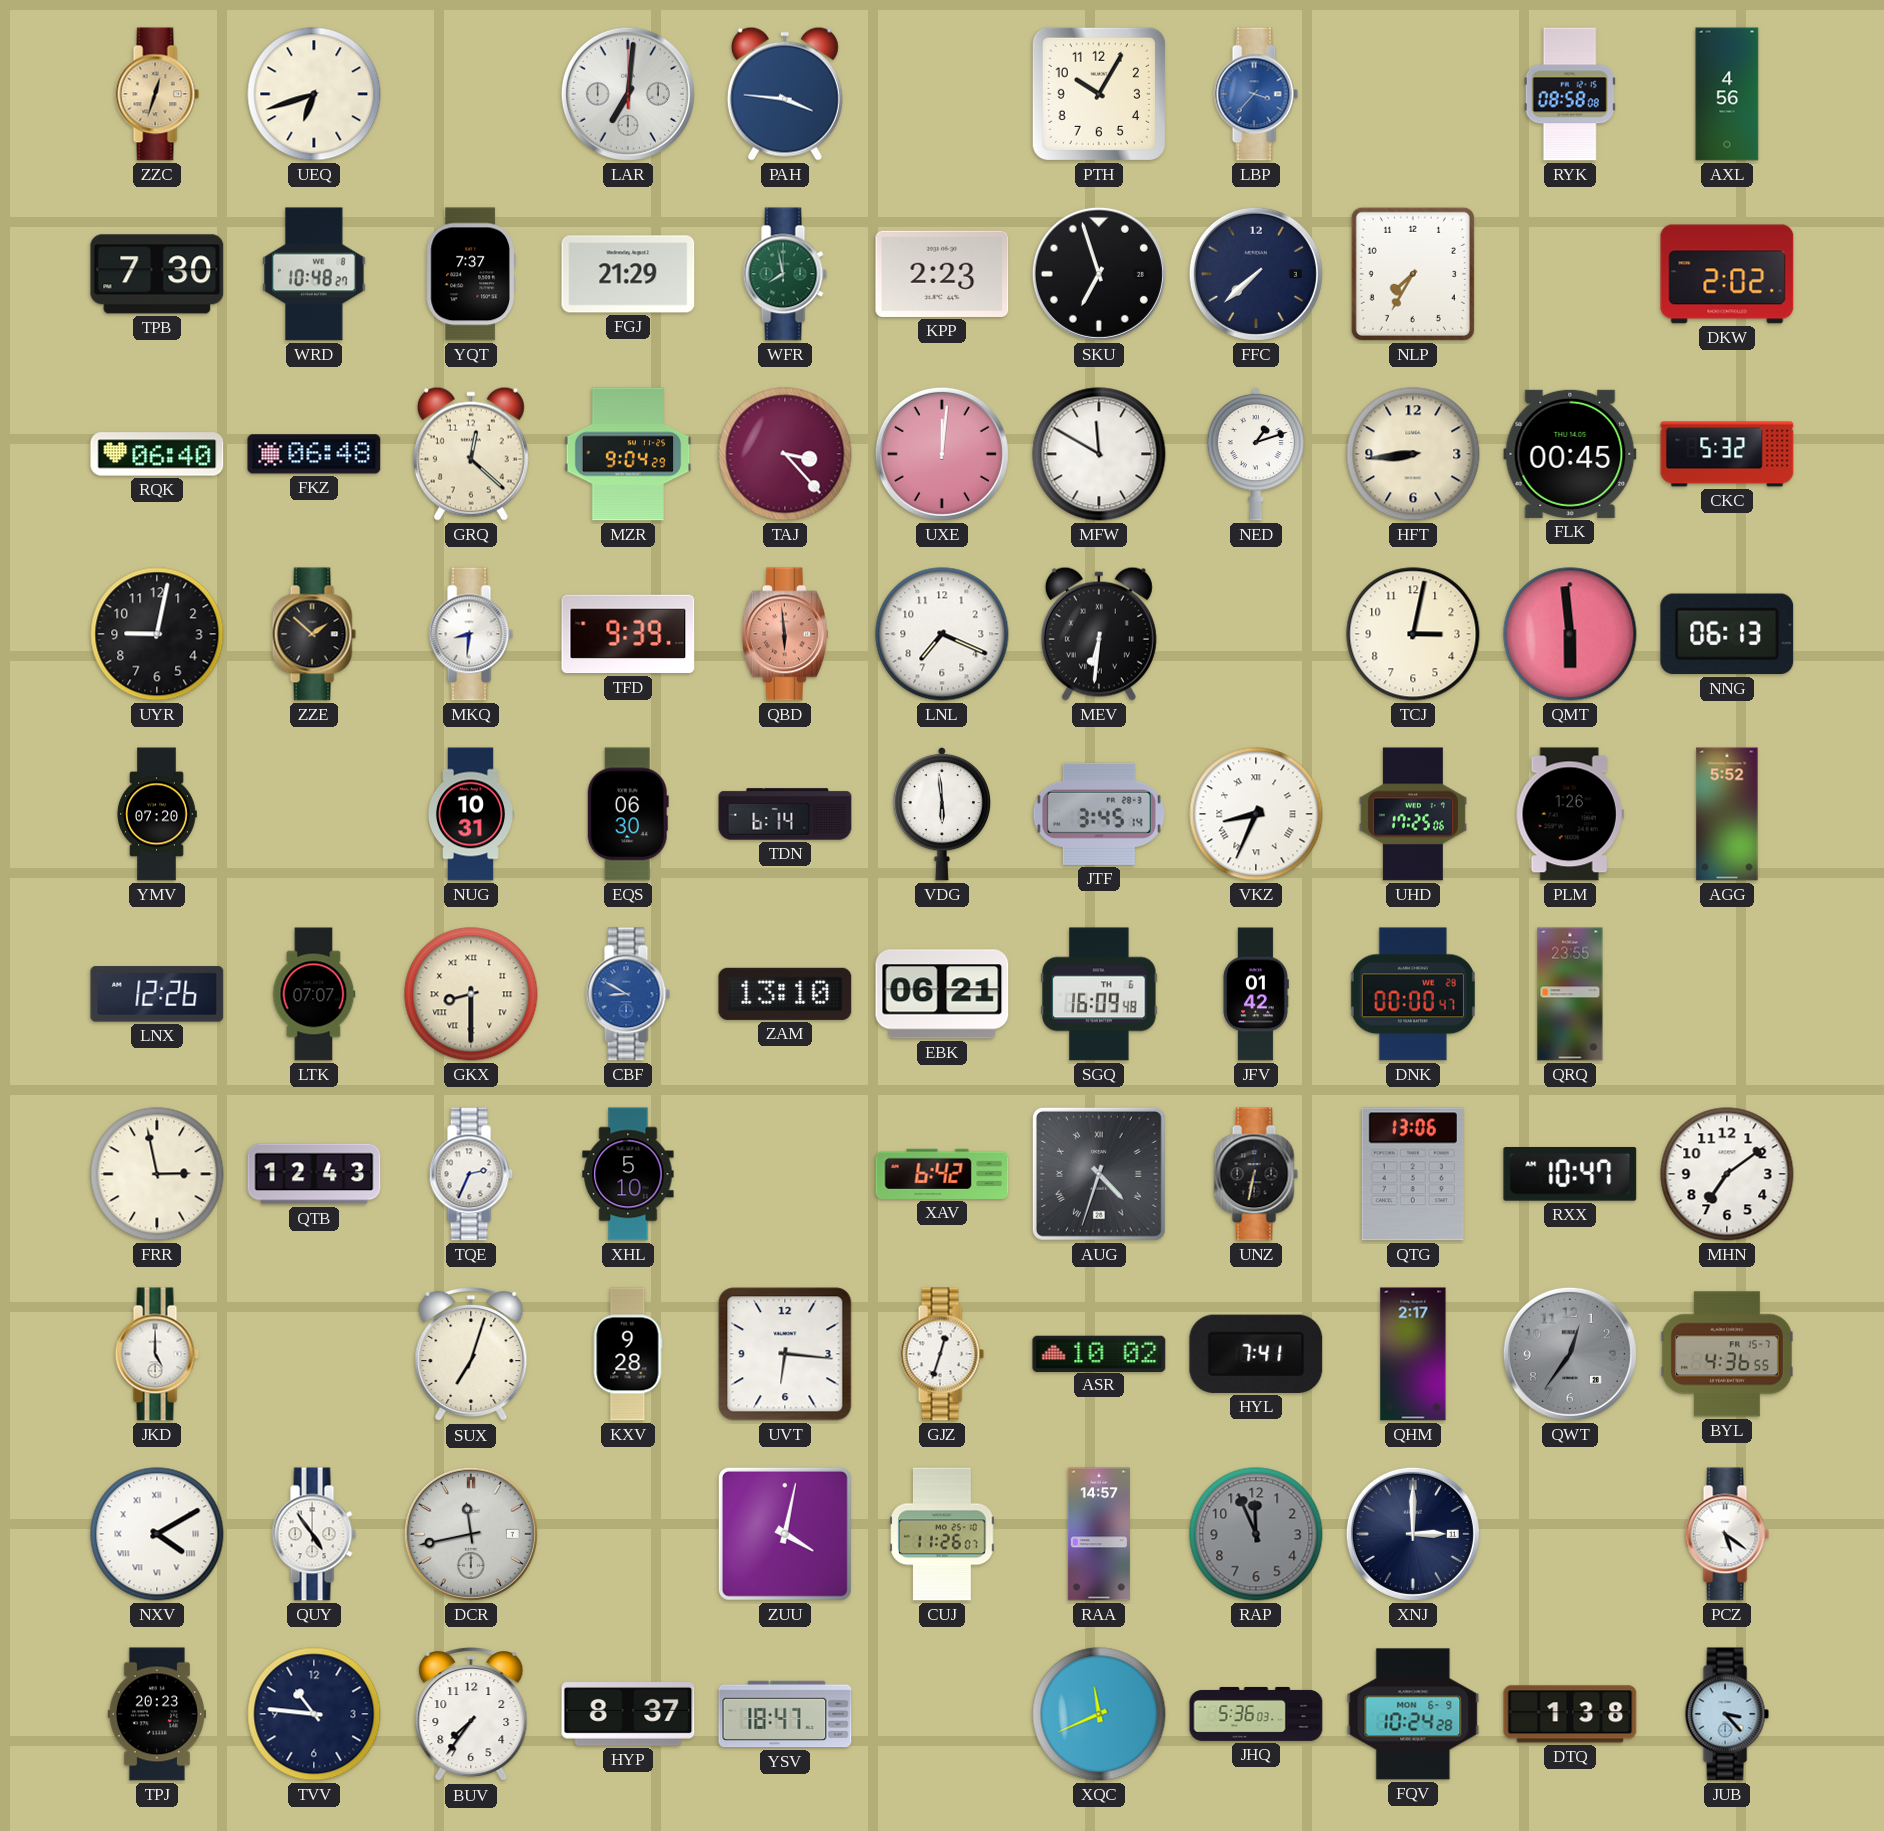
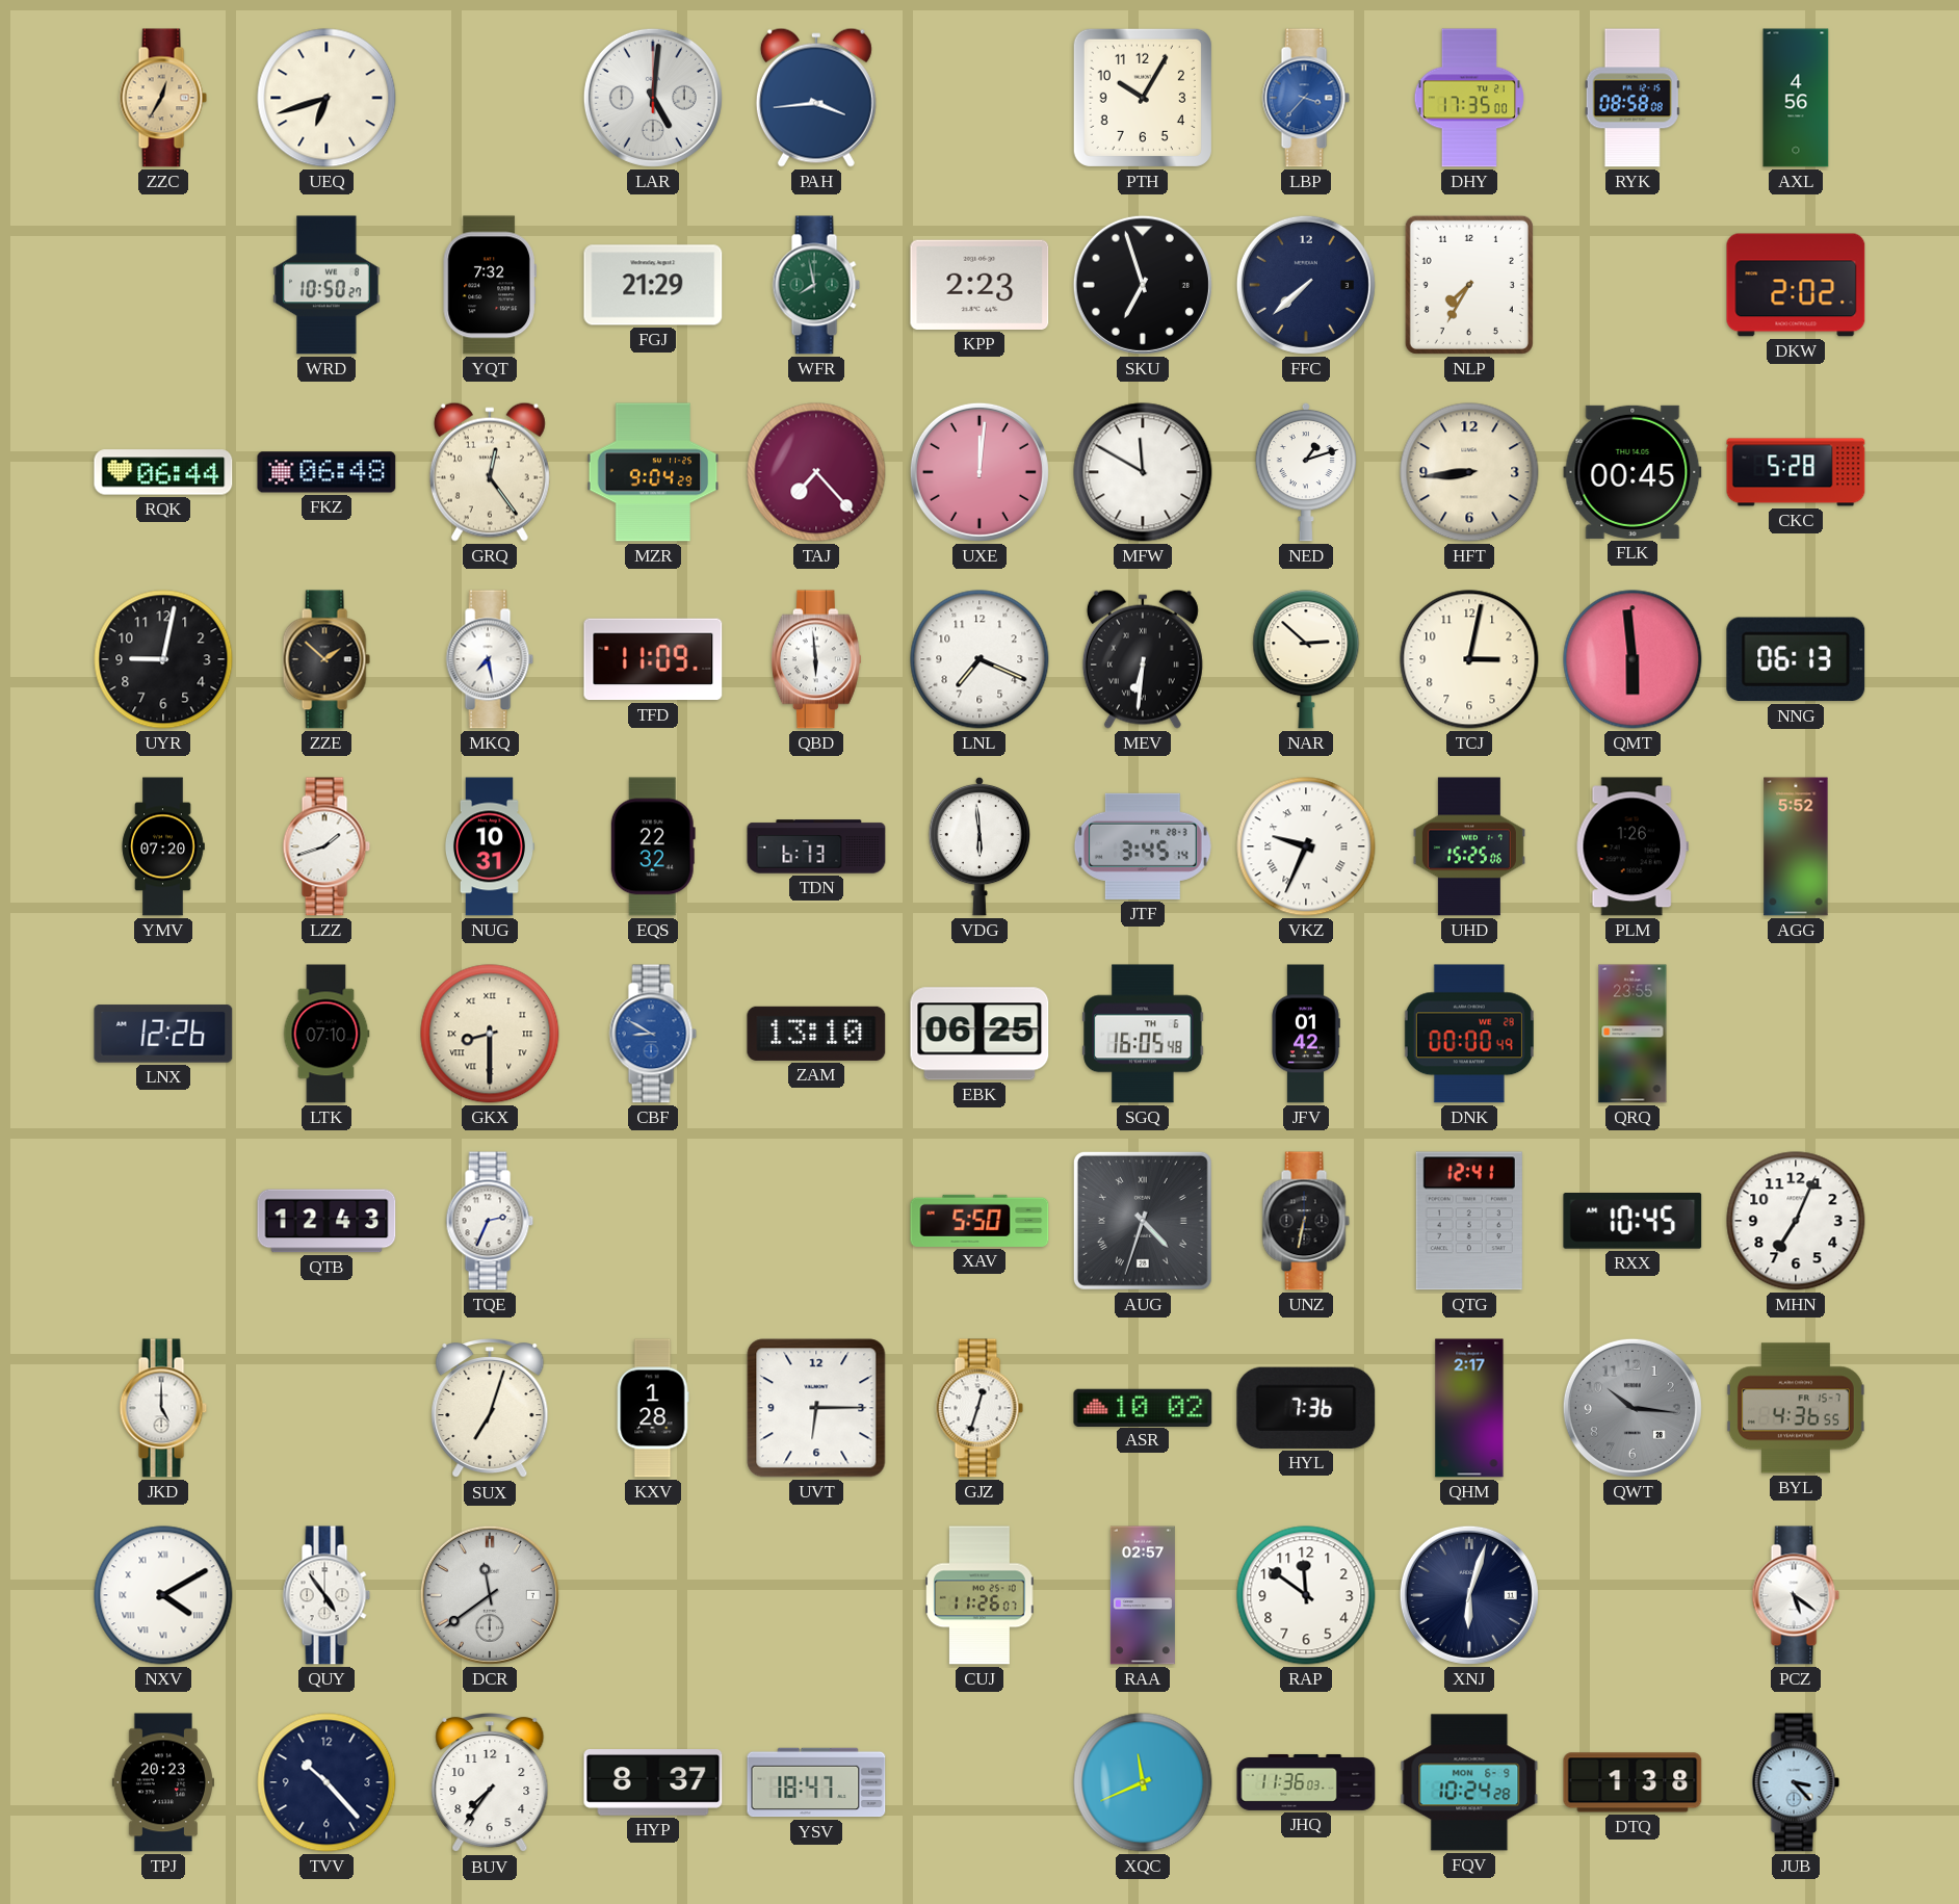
ZZC: 12:33 -> 12:35 (163, 98)
LAR: 7:01 -> 5:01 (653, 98)
PAH: 3:46 -> 3:44 (816, 98)
DHY: none -> 17:35 (1468, 98)
TPB: 7:30 -> none (157, 274)
WRD: 10:48 -> 10:50 (326, 285)
YQT: 7:37 -> 7:32 (490, 285)
RQK: 06:40 -> 06:44 (163, 472)
GRQ: 12:22 -> 12:24 (490, 472)
TAJ: 3:23 -> 7:23 (816, 472)
CKC: 5:32 -> 5:28 (1796, 472)
MKQ: 8:31 -> 7:28 (490, 659)
TFD: 9:39 -> 11:09 (653, 659)
QBD dial: salmon -> white (816, 659)
NAR: none -> 2:52 (1306, 659)
LZZ: none -> 1:42 (326, 846)
EQS: 06:30 -> 22:32 (653, 846)
TDN: 6:14 -> 6:13 (816, 846)
VKZ: 8:34 -> 9:34 (1306, 846)
UHD: 17:25 -> 15:25 (1469, 846)
LTK: 07:07 -> 07:10 (326, 1034)
EBK: 06:21 -> 06:25 (979, 1034)
SGQ: 16:09 -> 16:05 (1143, 1034)
DNK: 00:00:47 -> 00:00:49 (1469, 1034)
FRR: 2:58 -> none (157, 1174)
XHL: 5:10 -> none (628, 1174)
XAV: 6:42 -> 5:50 (979, 1221)
QTG: 13:06 -> 12:41 (1469, 1221)
RXX: 10:47 -> 10:45 (1632, 1222)
MHN: 7:09 -> 7:04 (1796, 1221)
KXV: 9:28 -> 1:28 (653, 1408)
UVT: 6:16 -> 6:15 (816, 1408)
HYL: 7:41 -> 7:36 (1306, 1408)
QWT: 12:36 -> 10:16 (1632, 1408)
DCR: 11:43 -> 11:39 (490, 1595)
ZUU: 4:02 -> none (785, 1534)
RAA: 14:57 -> 02:57 (1143, 1595)
RAP: 11:56 -> 11:51 (1306, 1595)
RAP dial: grey -> white (1306, 1595)
XNJ: 3:00 -> 6:03 (1469, 1595)
TVV: 10:46 -> 10:23 (326, 1782)
JHQ: 5:36 -> 11:36 (1306, 1782)
